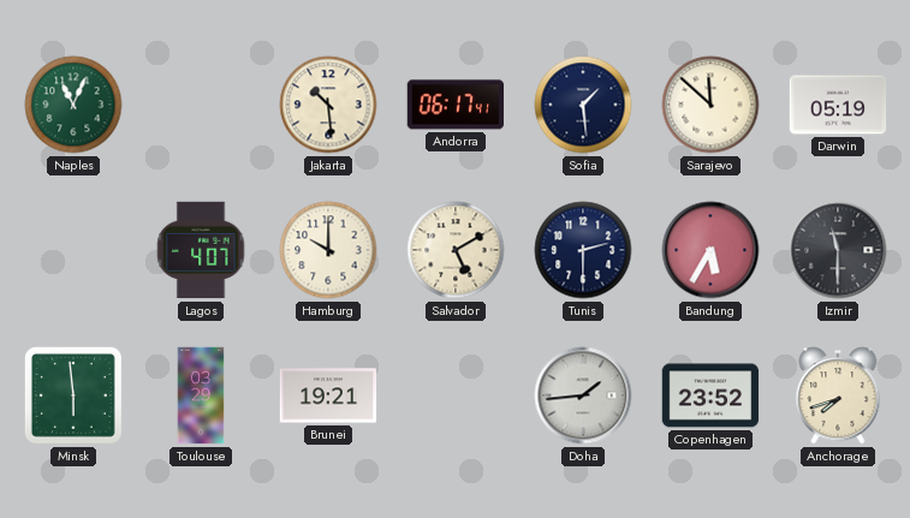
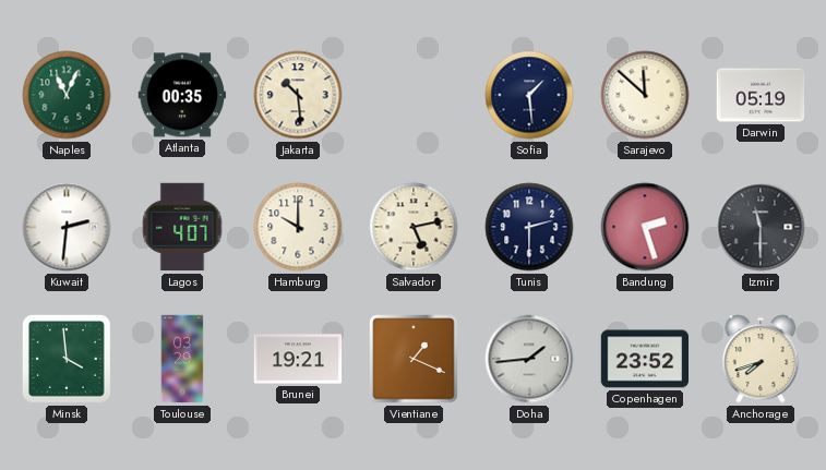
Atlanta: none -> 00:35 (182, 95)
Andorra: 06:17 -> none (454, 105)
Kuwait: none -> 2:31 (67, 227)
Salvador: 5:10 -> 5:13 (414, 227)
Bandung: 5:35 -> 2:27 (645, 227)
Minsk: 5:59 -> 3:59 (67, 359)
Vientiane: none -> 1:19 (414, 359)
